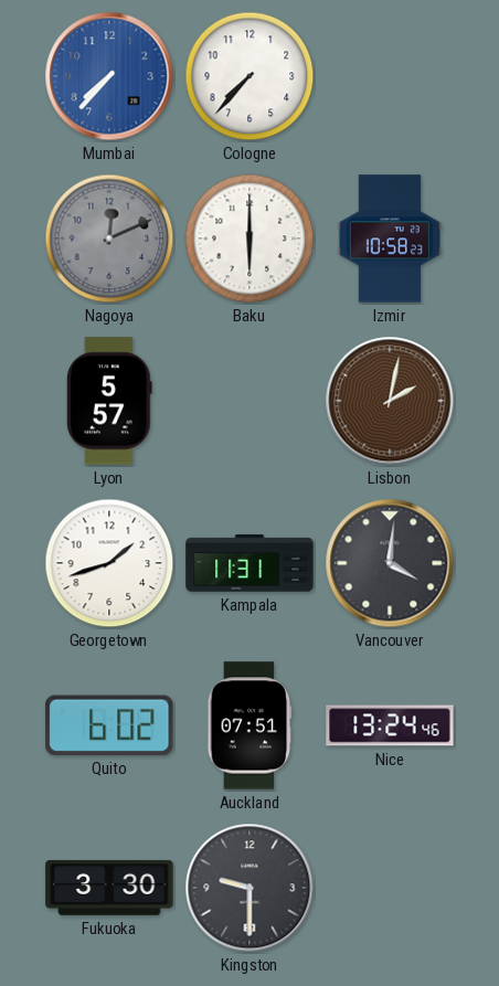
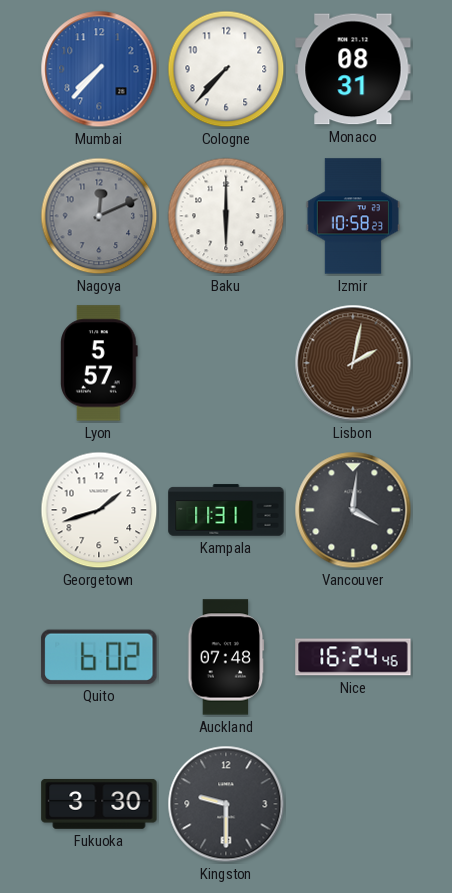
Monaco: none -> 08:31 (353, 69)
Auckland: 07:51 -> 07:48 (226, 657)
Nice: 13:24 -> 16:24 (353, 657)
